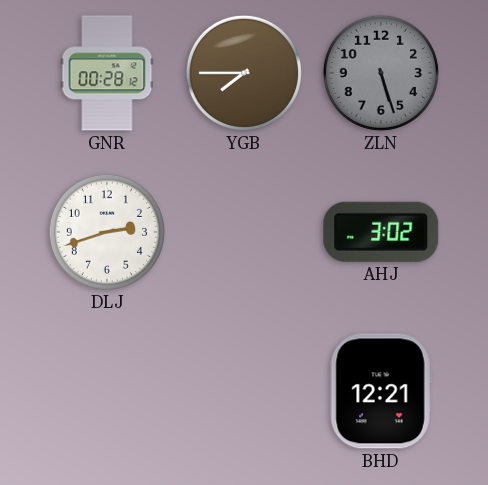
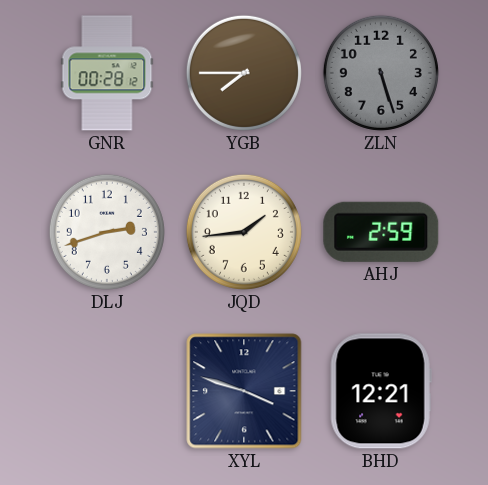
JQD: none -> 1:44 (244, 232)
AHJ: 3:02 -> 2:59 (381, 232)
XYL: none -> 3:48 (244, 391)
